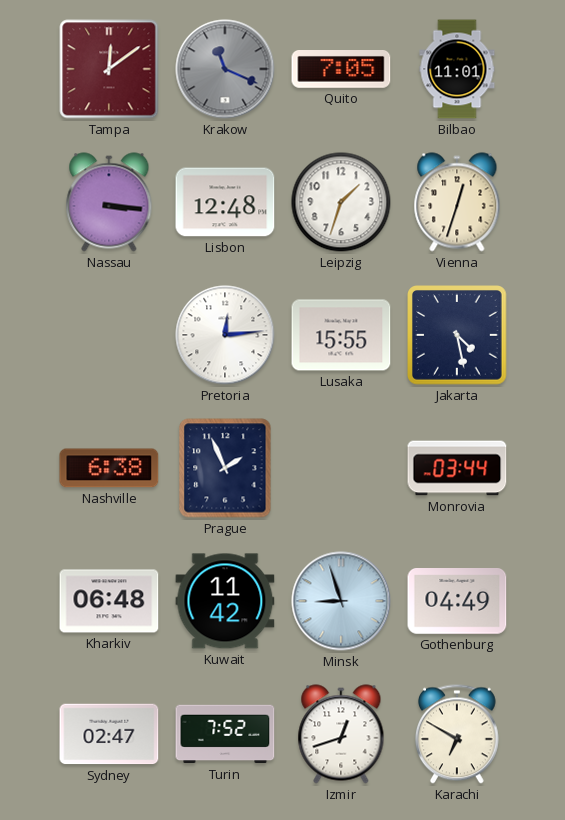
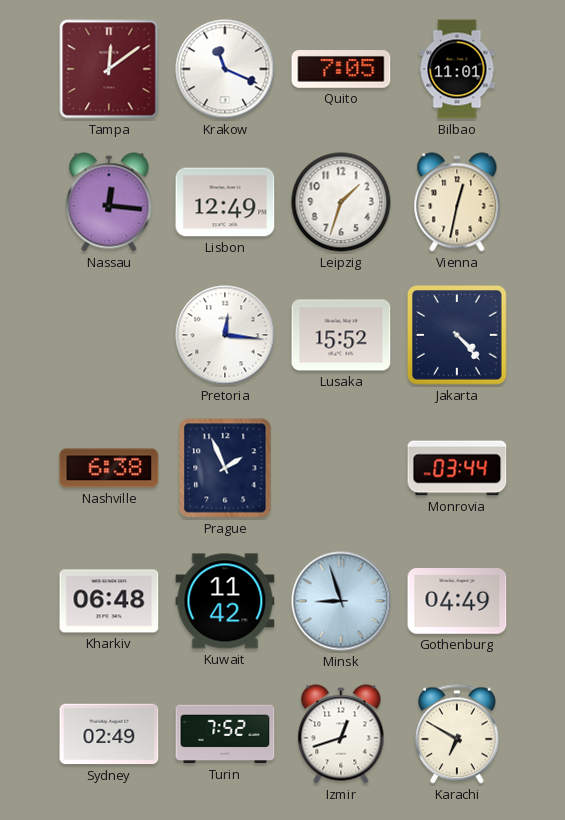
Krakow dial: grey -> white (225, 69)
Nassau: 3:16 -> 12:16 (109, 202)
Lisbon: 12:48 -> 12:49 (225, 202)
Vienna: 12:33 -> 12:32 (457, 202)
Pretoria: 12:14 -> 12:16 (225, 335)
Lusaka: 15:55 -> 15:52 (341, 335)
Jakarta: 4:28 -> 4:23 (457, 335)
Sydney: 02:47 -> 02:49 (109, 734)
